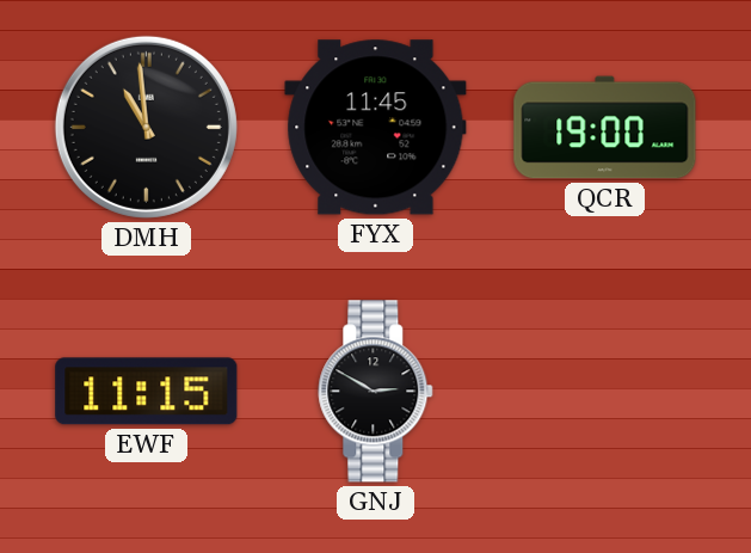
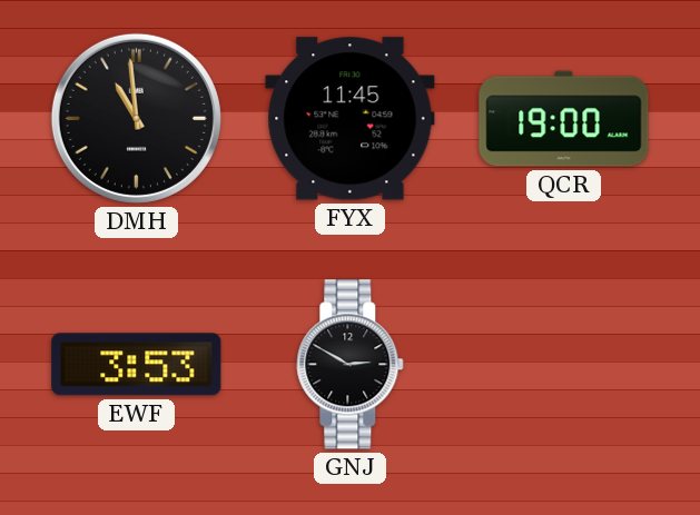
EWF: 11:15 -> 3:53 (137, 365)
